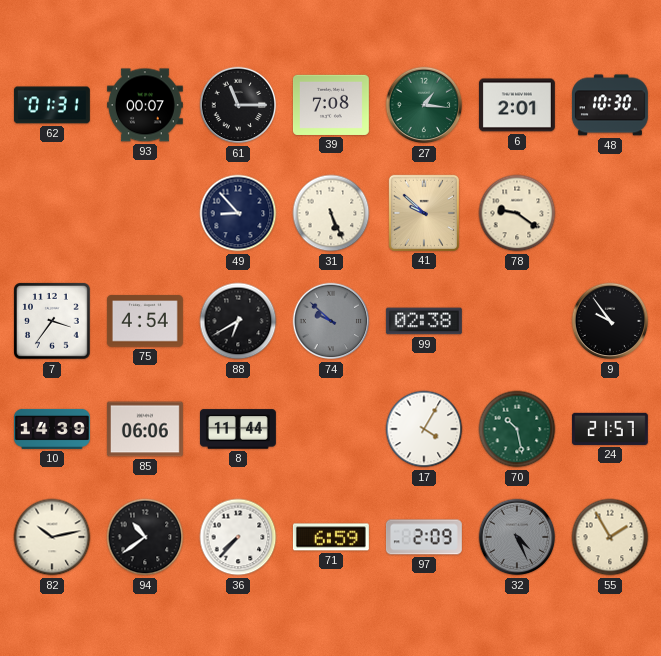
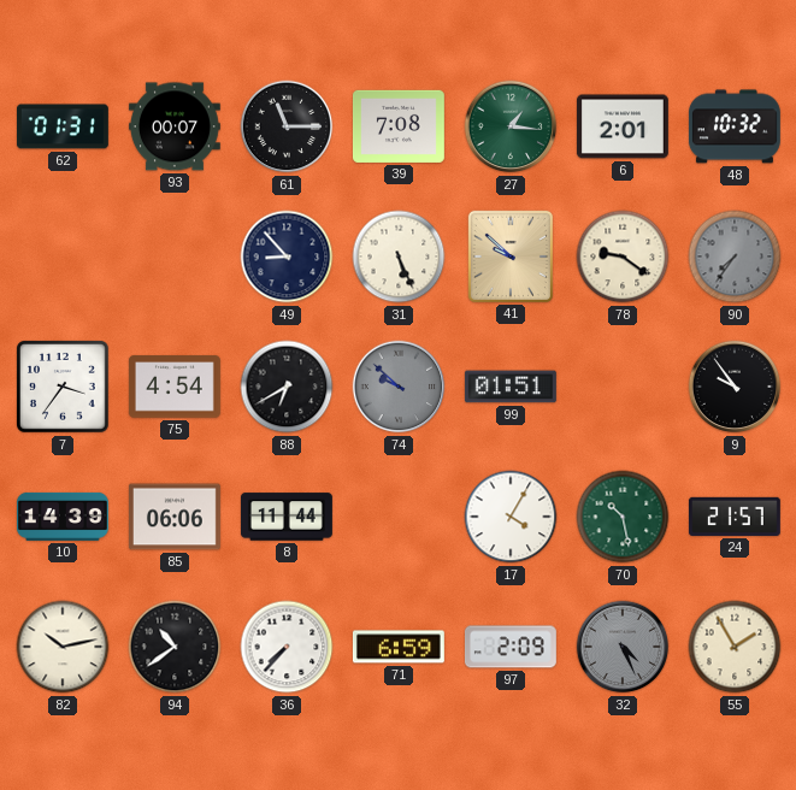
48: 10:30 -> 10:32 (735, 126)
90: none -> 7:36 (735, 257)
99: 02:38 -> 01:51 (511, 387)
